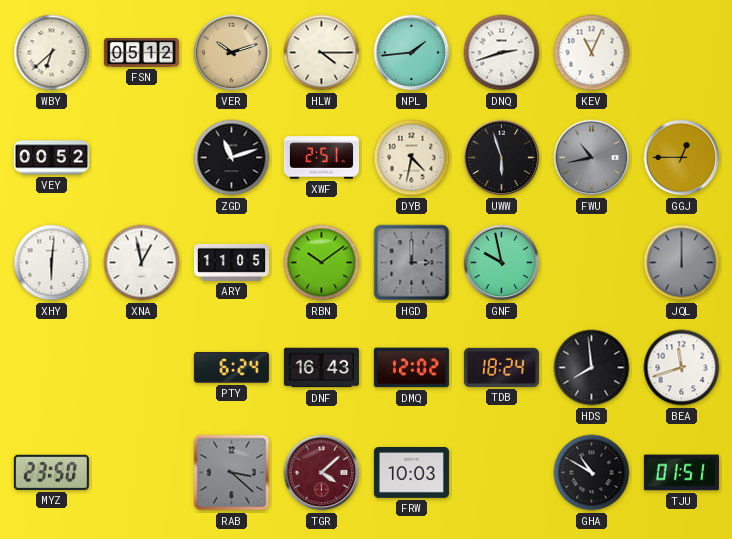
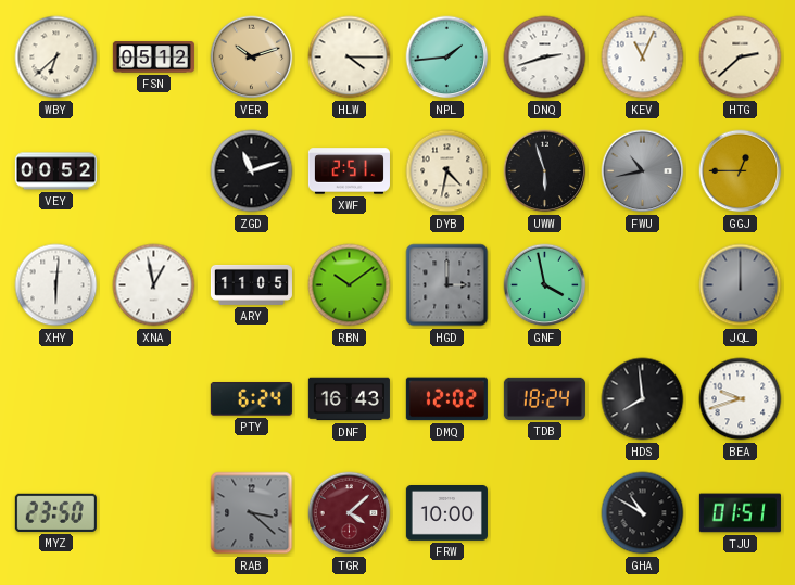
HTG: none -> 2:38 (741, 58)
GNF: 9:58 -> 3:58 (545, 285)
BEA: 11:42 -> 9:42 (741, 399)
FRW: 10:03 -> 10:00 (446, 513)
